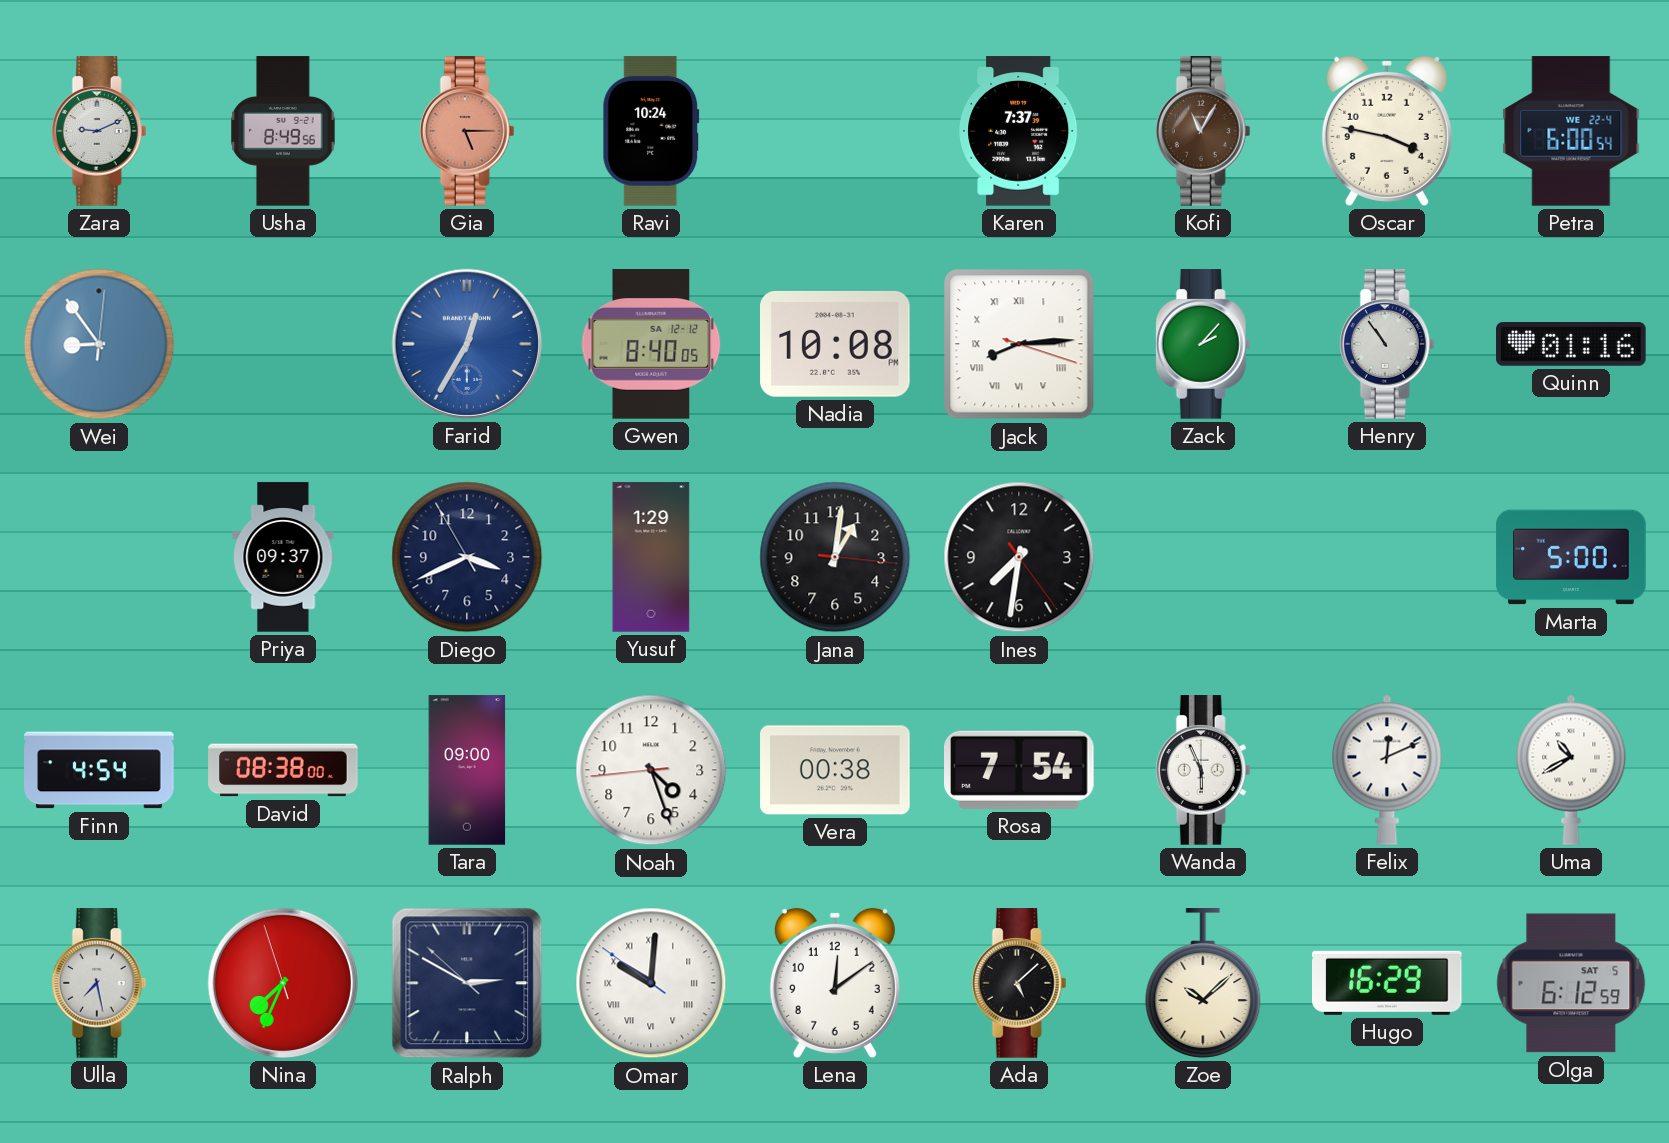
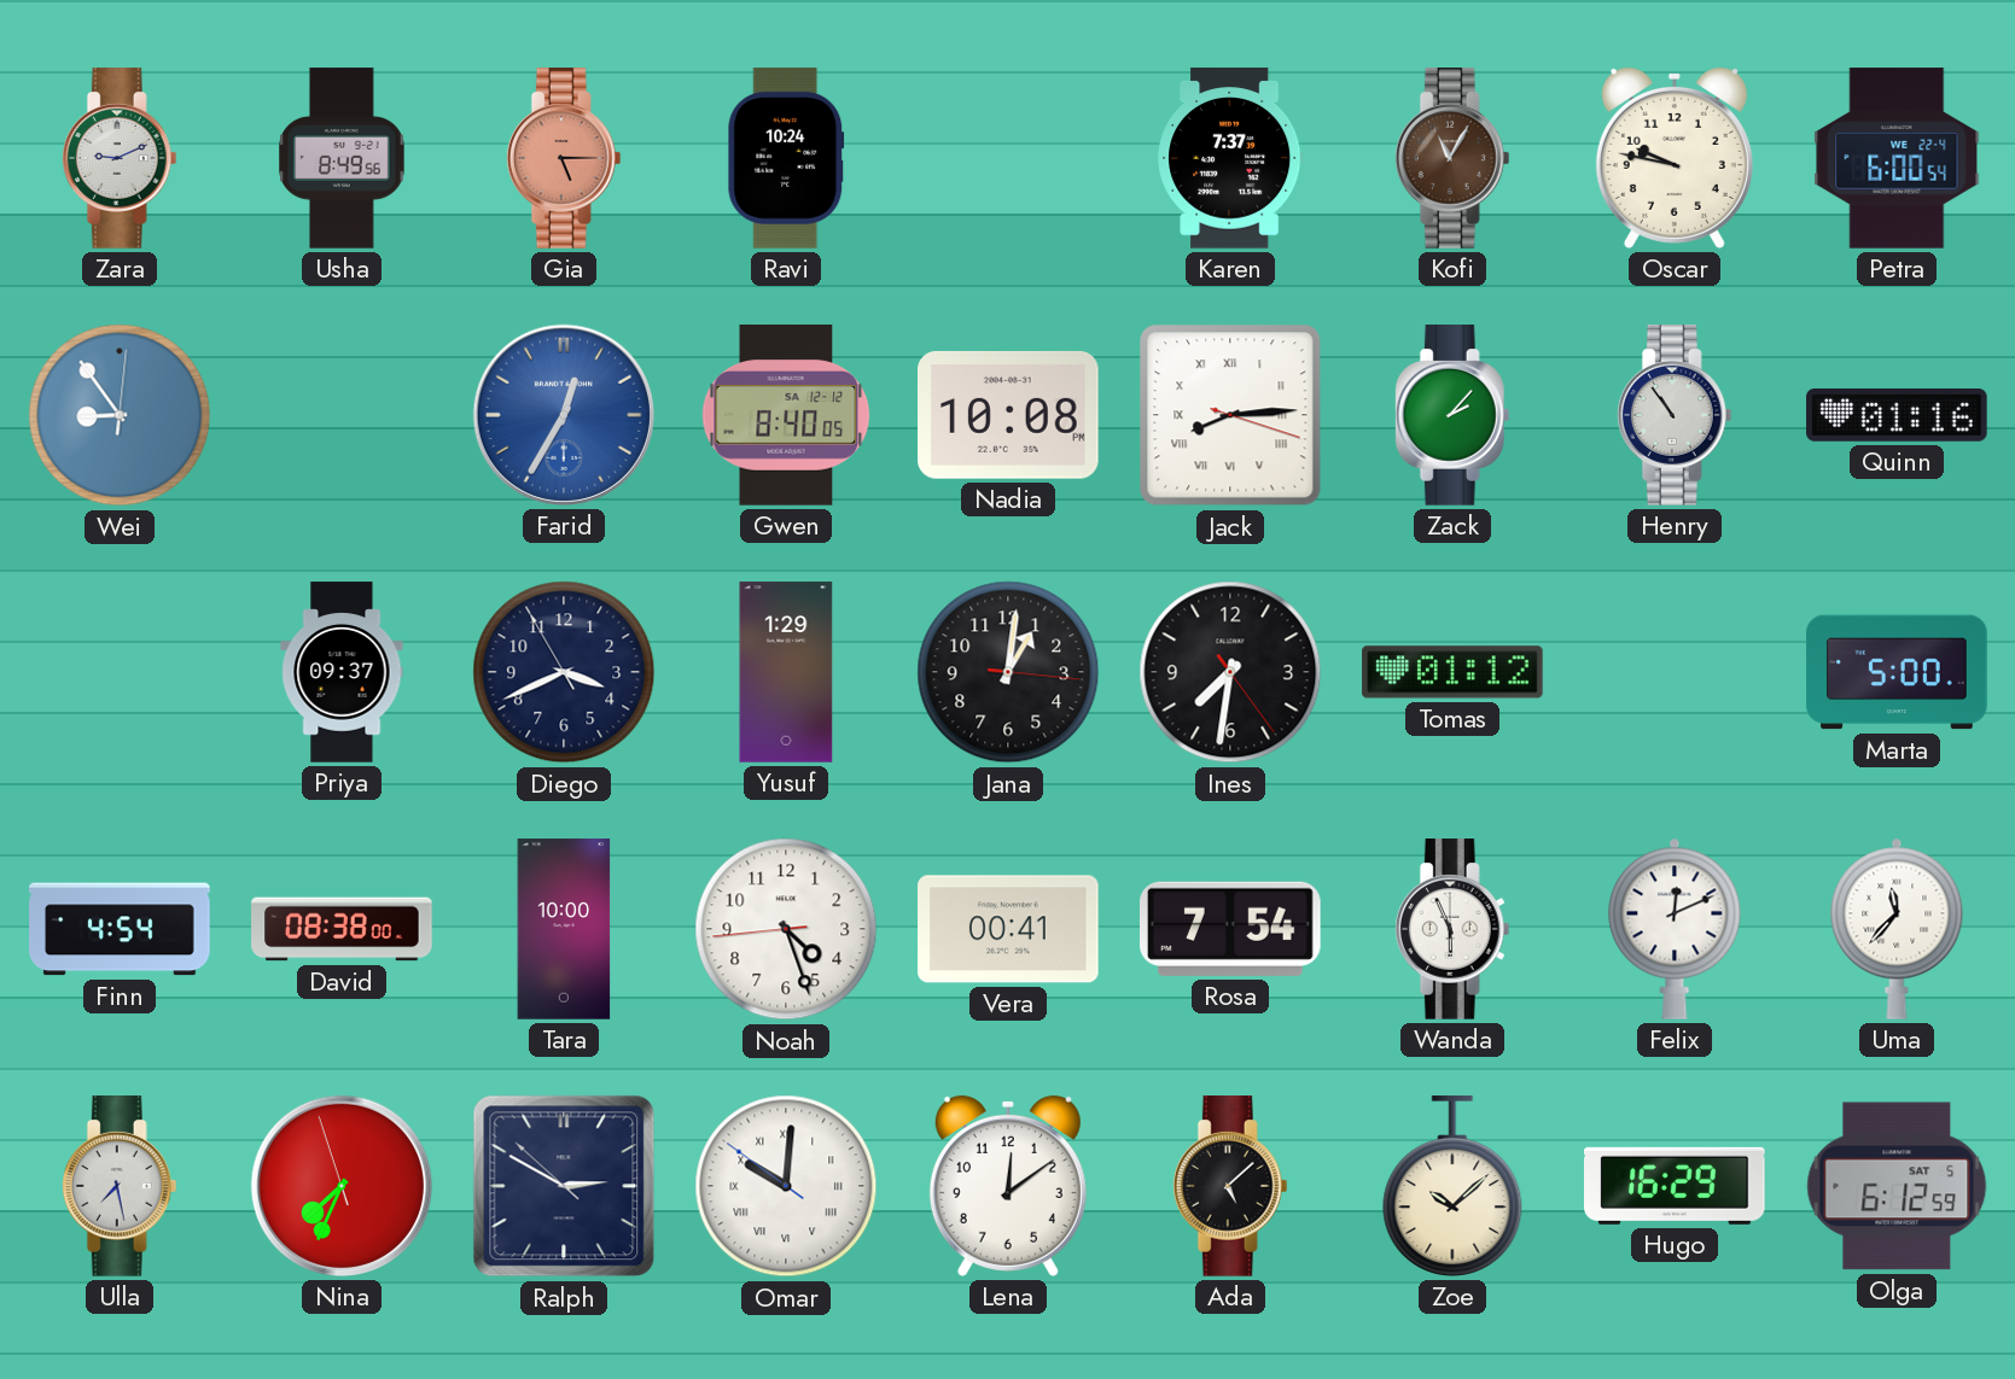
Oscar: 3:47 -> 9:47 (1675, 158)
Tomas: none -> 01:12 (1452, 672)
Tara: 09:00 -> 10:00 (564, 929)
Vera: 00:38 -> 00:41 (1008, 929)
Uma: 10:40 -> 11:37 (1897, 929)
